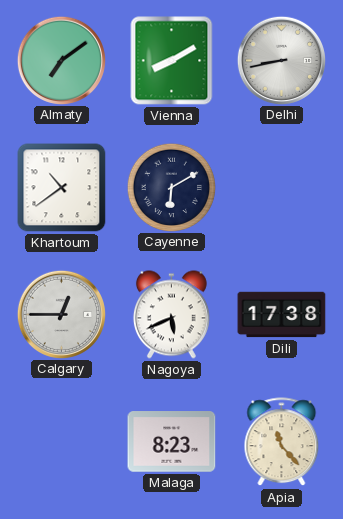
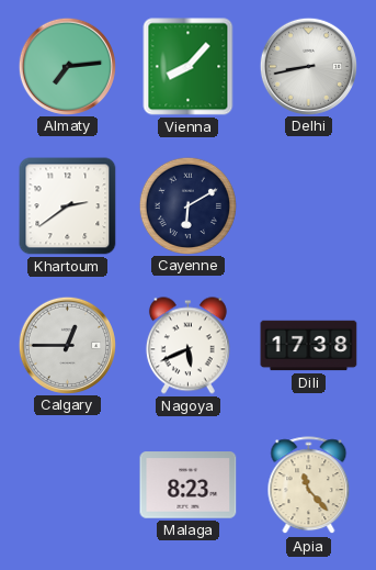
Almaty: 7:09 -> 7:14 (67, 66)
Vienna: 8:10 -> 8:07 (189, 67)
Khartoum: 10:39 -> 2:39 (68, 206)
